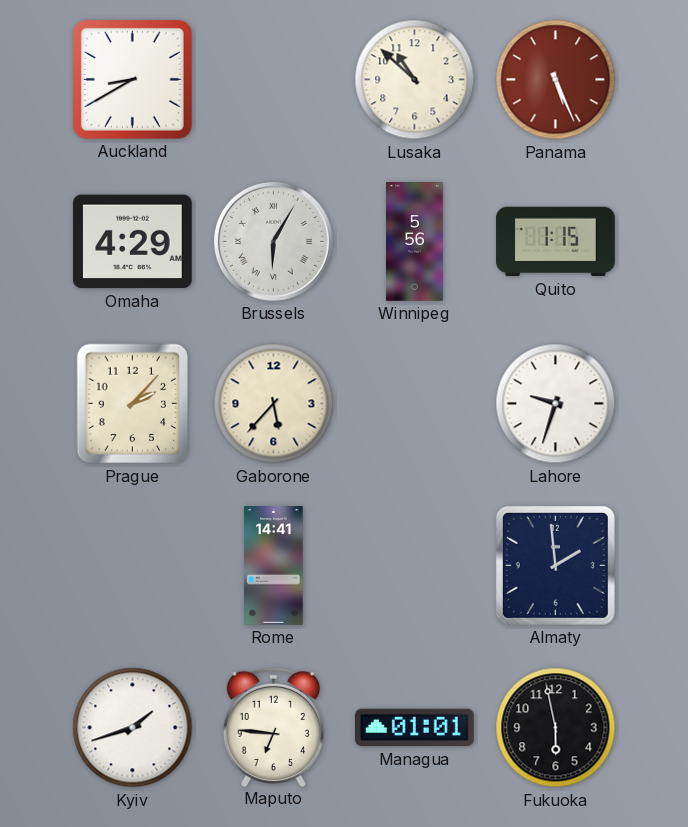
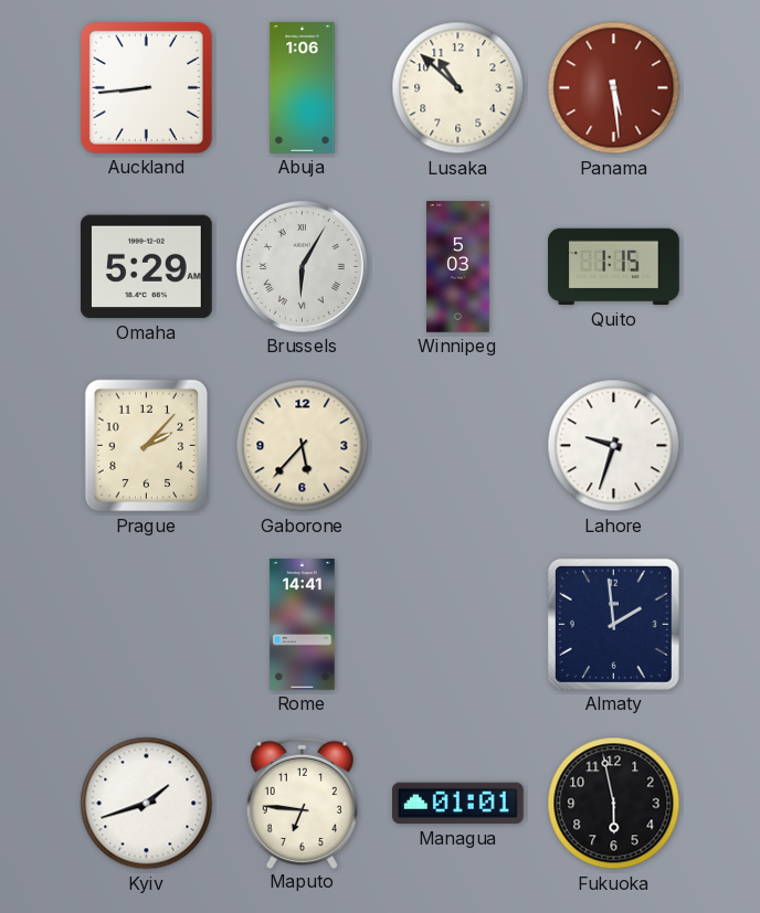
Auckland: 8:40 -> 8:44 (146, 87)
Abuja: none -> 1:06 (303, 88)
Panama: 5:26 -> 5:29 (614, 88)
Omaha: 4:29 -> 5:29 (147, 267)
Winnipeg: 5:56 -> 5:03 (458, 267)
